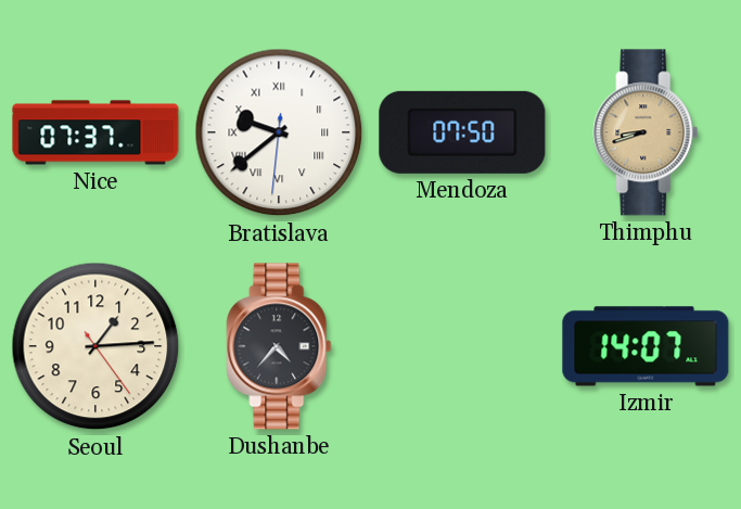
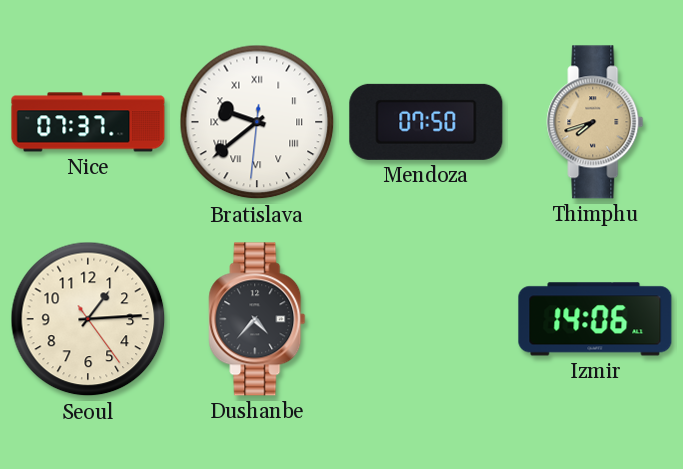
Thimphu: 8:42 -> 7:42 (595, 122)
Izmir: 14:07 -> 14:06 (595, 319)
